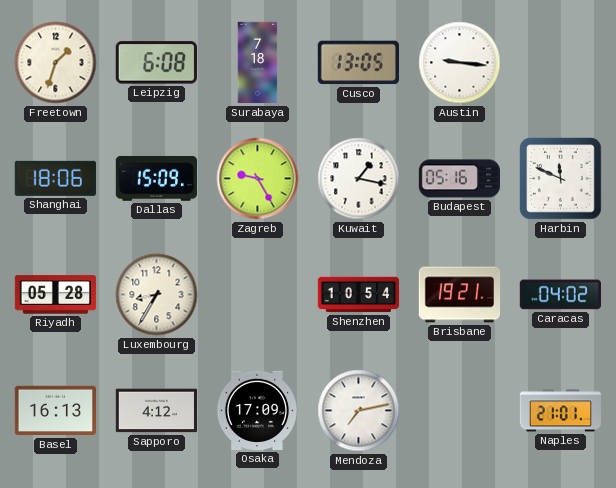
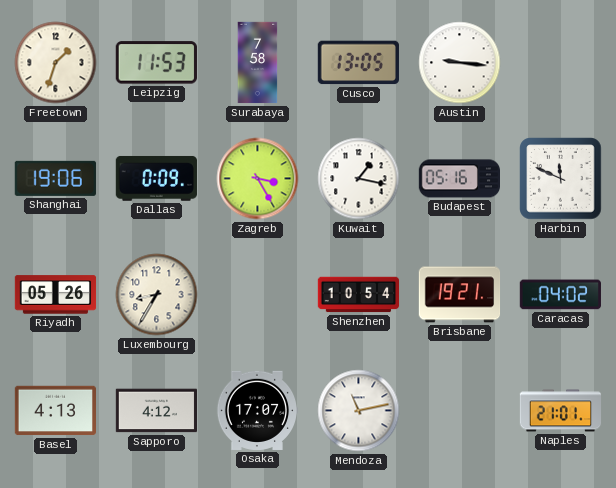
Leipzig: 6:08 -> 11:53 (156, 63)
Surabaya: 7:18 -> 7:58 (258, 63)
Shanghai: 18:06 -> 19:06 (55, 178)
Dallas: 15:09 -> 0:09 (156, 178)
Zagreb: 9:25 -> 3:25 (258, 179)
Riyadh: 05:28 -> 05:26 (56, 295)
Basel: 16:13 -> 4:13 (55, 411)
Osaka: 17:09 -> 17:07 (256, 410)
Mendoza: 7:13 -> 11:13 (359, 411)
